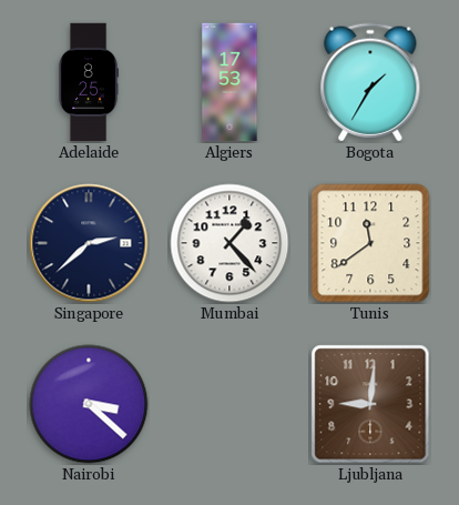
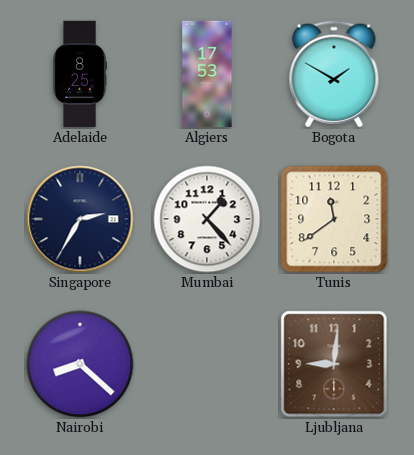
Bogota: 1:35 -> 1:50 (334, 74)
Singapore: 2:38 -> 2:35 (80, 219)
Nairobi: 3:22 -> 8:22 (80, 364)
